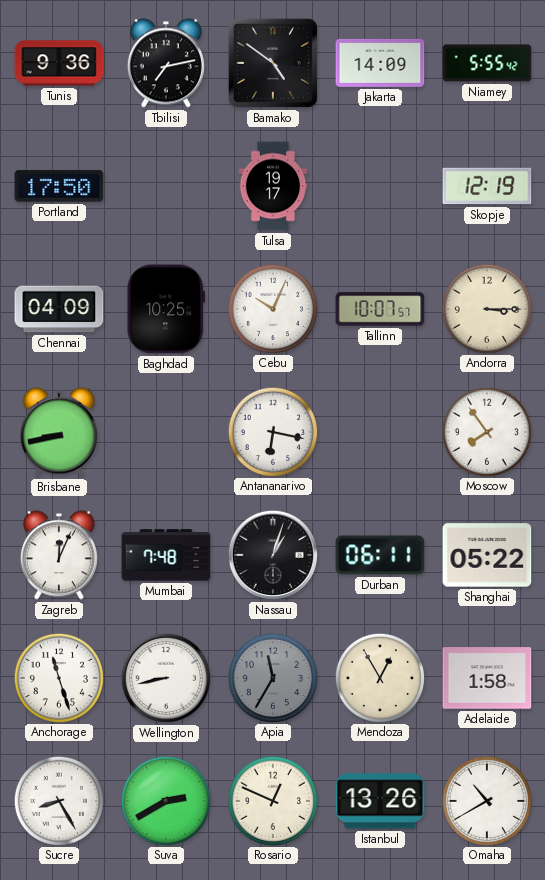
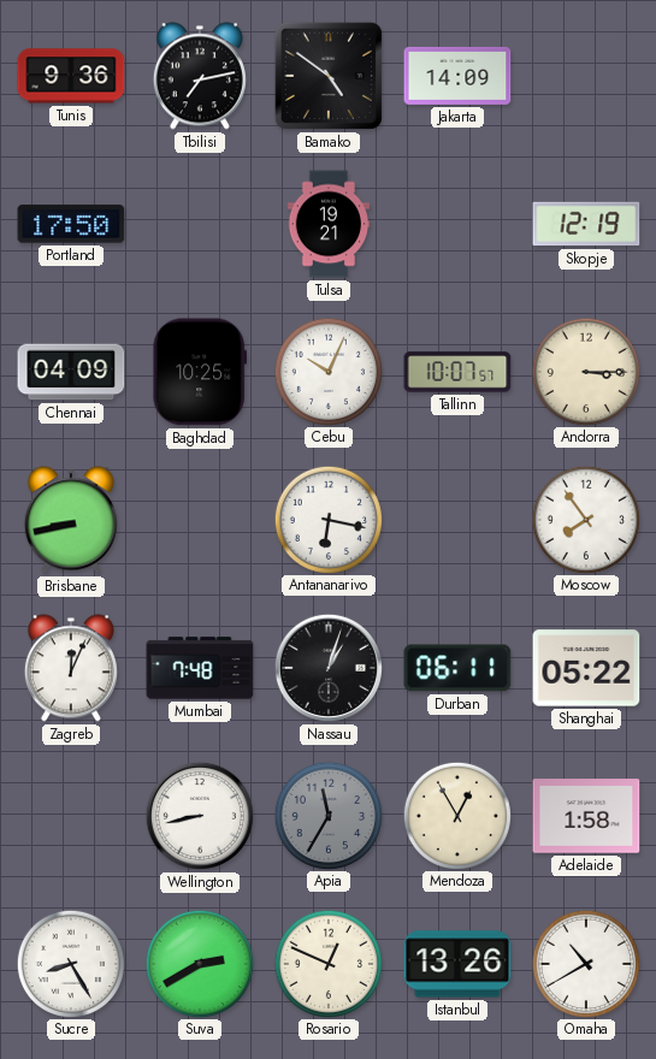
Niamey: 5:55 -> none (487, 63)
Tulsa: 19:17 -> 19:21 (329, 224)
Anchorage: 11:27 -> none (58, 677)
